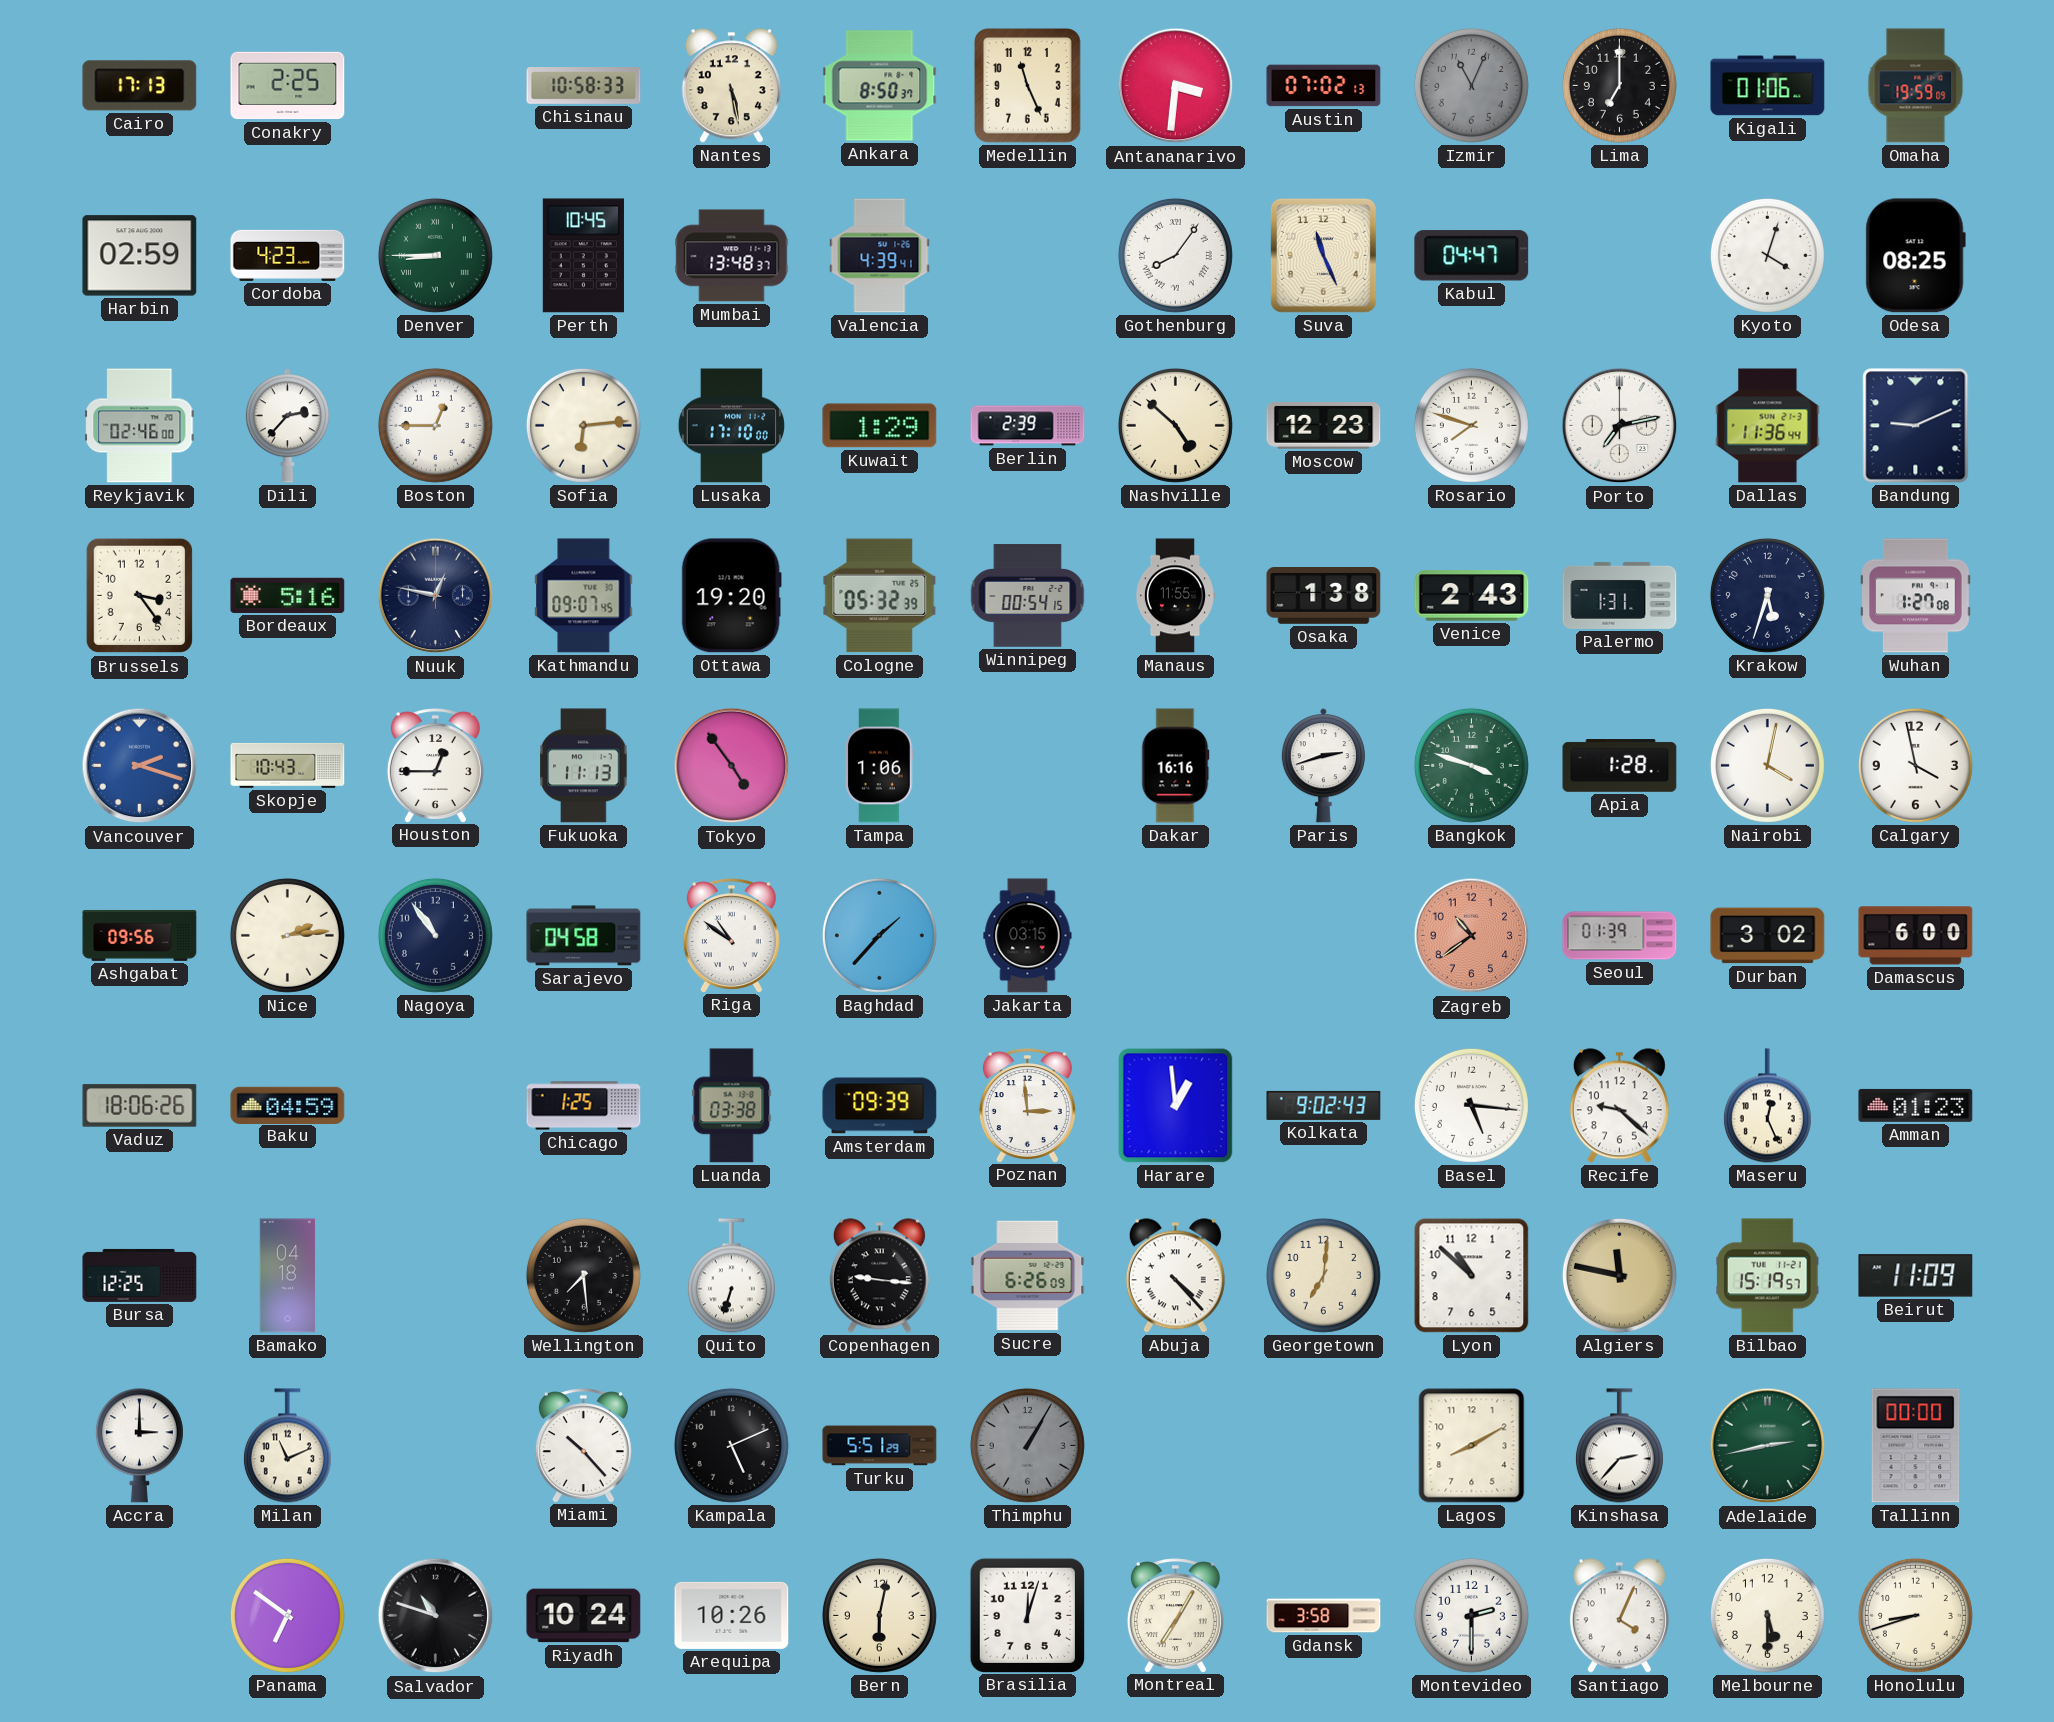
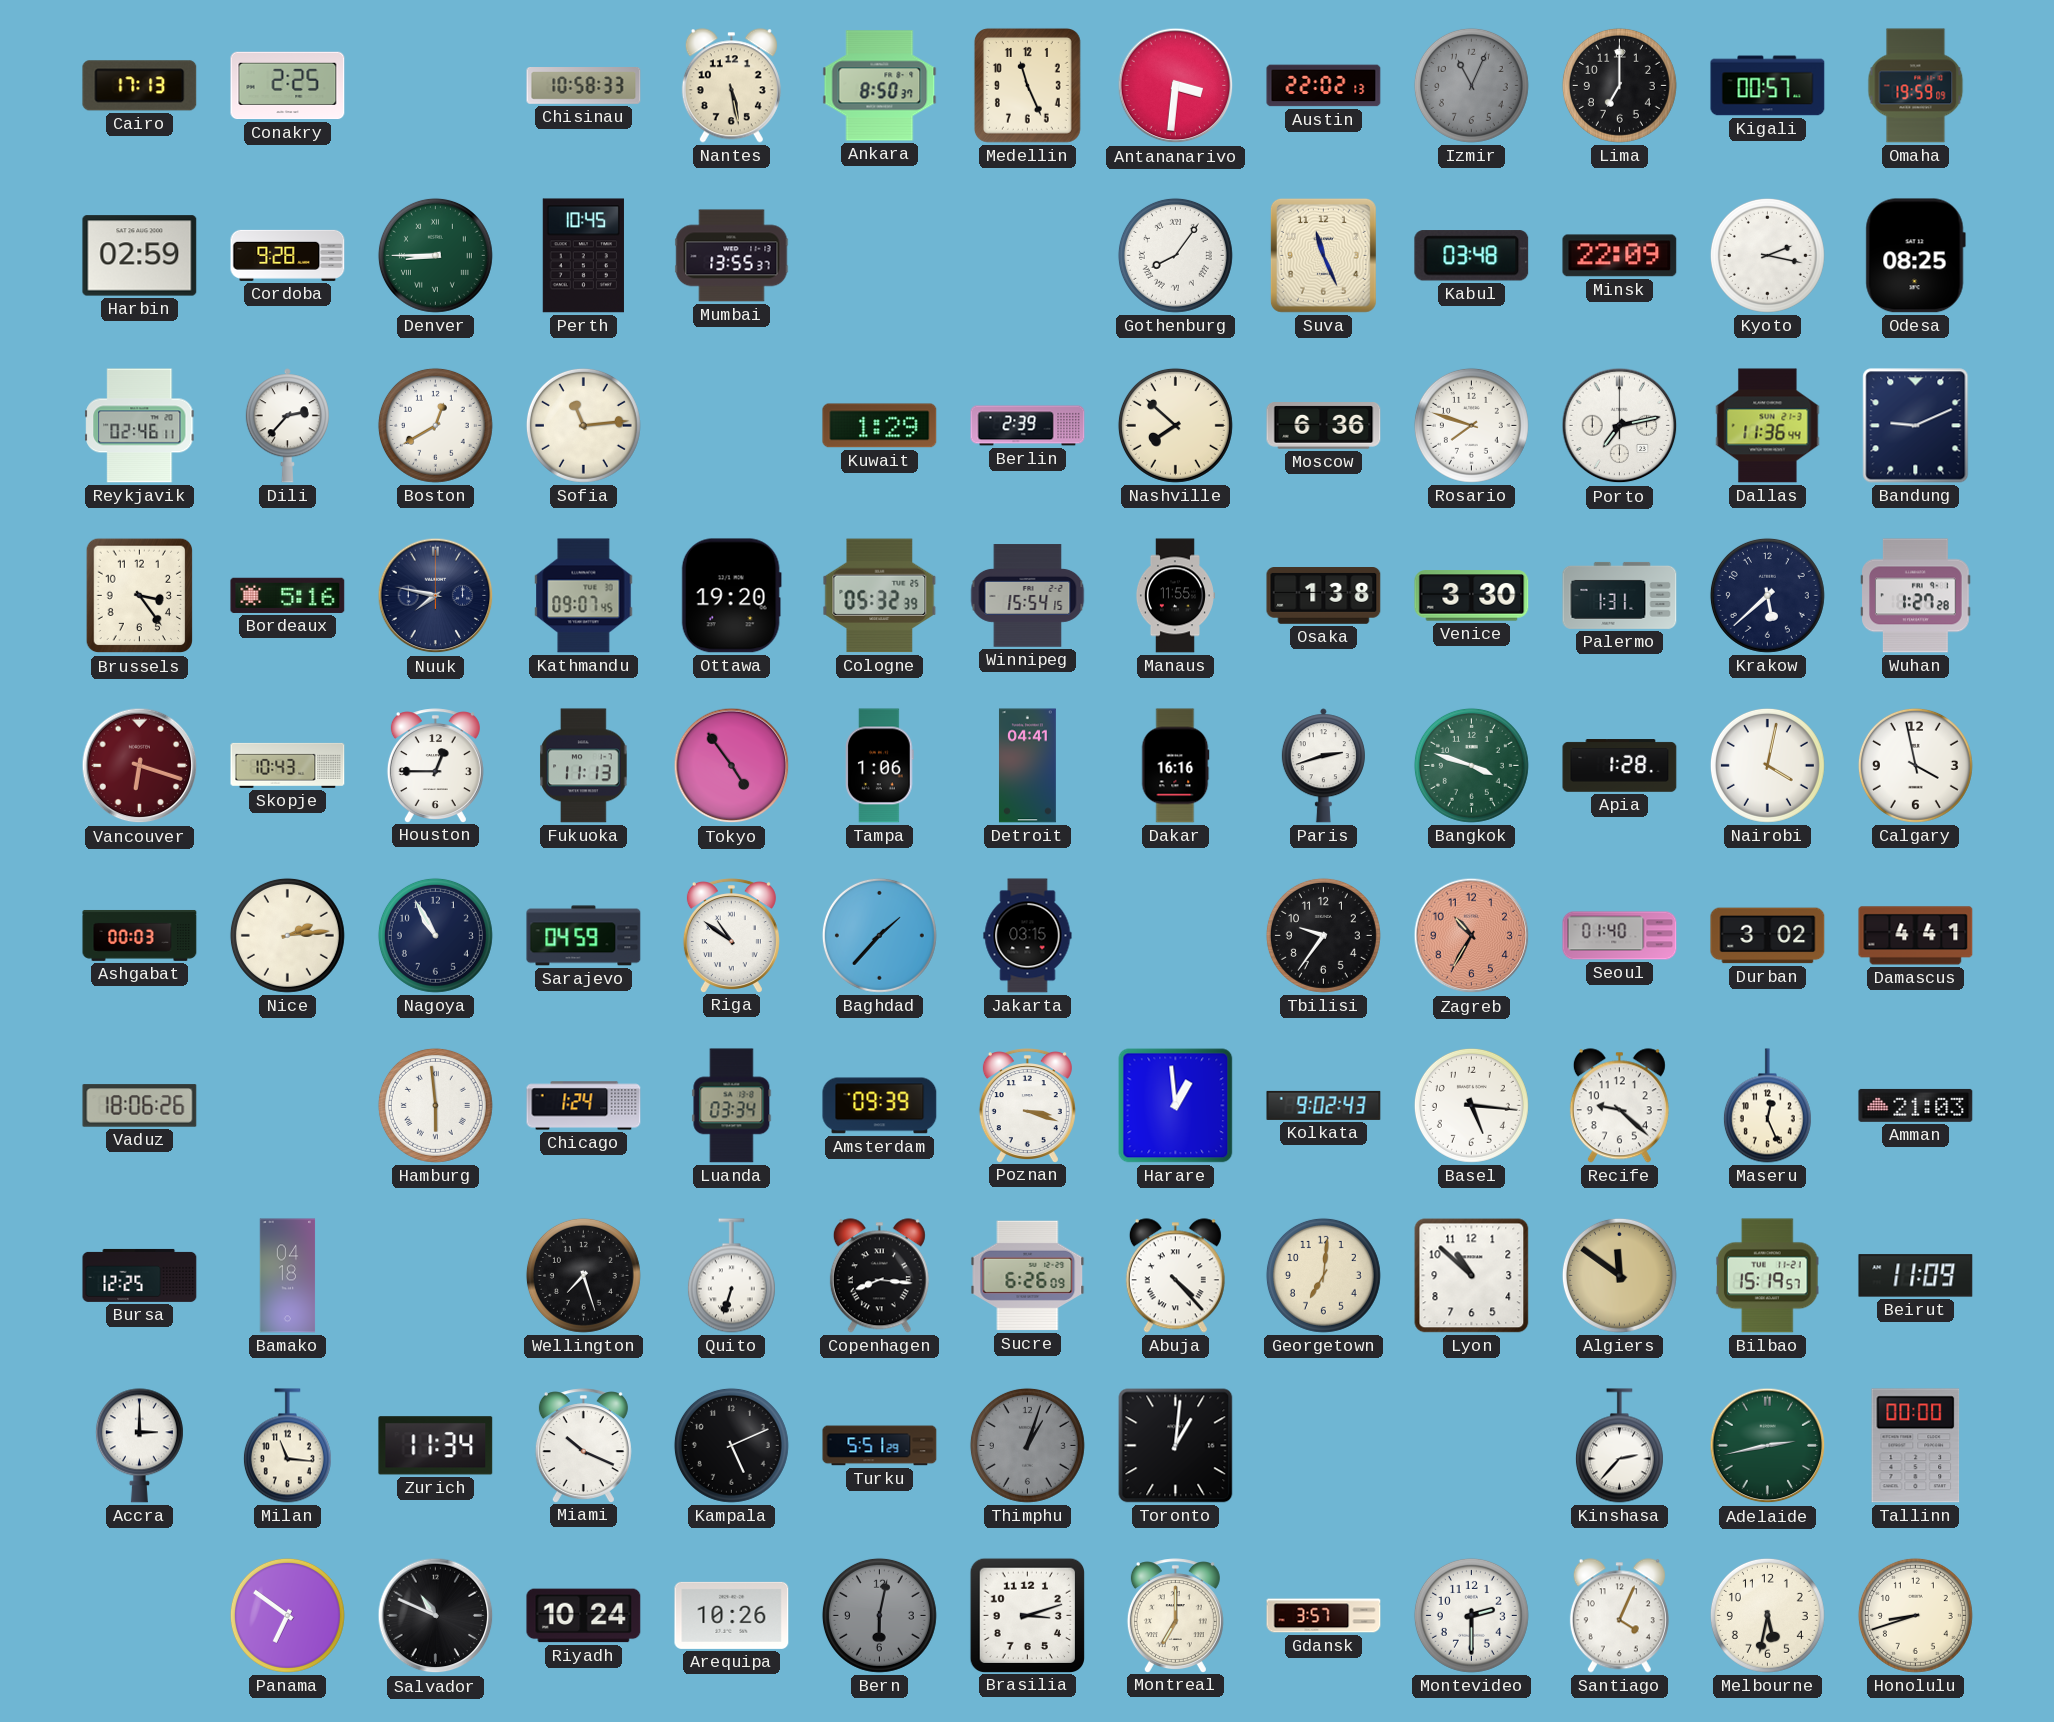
Austin: 07:02 -> 22:02 (1324, 86)
Kigali: 01:06 -> 00:57 (1768, 86)
Cordoba: 4:23 -> 9:28 (288, 255)
Mumbai: 13:48 -> 13:55 (732, 256)
Valencia: 4:39 -> none (880, 256)
Kabul: 04:47 -> 03:48 (1472, 256)
Minsk: none -> 22:09 (1620, 256)
Kyoto: 4:03 -> 2:17 (1767, 255)
Reykjavik: 02:46:00 -> 02:46:11 (140, 426)
Boston: 12:45 -> 12:40 (435, 425)
Sofia: 6:14 -> 11:14 (583, 425)
Lusaka: 17:10 -> none (731, 426)
Nashville: 4:52 -> 7:52 (1175, 425)
Moscow: 12:23 -> 6:36 (1324, 426)
Nuuk: 12:47 -> 7:47 (436, 596)
Winnipeg: 00:54 -> 15:54 (1028, 596)
Venice: 2:43 -> 3:30 (1472, 596)
Krakow: 5:33 -> 5:38 (1767, 595)
Wuhan: 1:27:08 -> 1:27:28 (1916, 596)
Vancouver: 2:18 -> 6:18 (140, 766)
Vancouver dial: blue -> burgundy (140, 766)
Detroit: none -> 04:41 (1027, 766)
Ashgabat: 09:56 -> 00:03 (140, 935)
Nagoya: 10:54 -> 10:55 (435, 935)
Sarajevo: 04:58 -> 04:59 (584, 936)
Tbilisi: none -> 9:36 (1323, 935)
Zagreb: 10:39 -> 10:35 (1472, 936)
Seoul: 01:39 -> 01:40 (1620, 936)
Damascus: 6:00 -> 4:41 (1916, 936)
Baku: 04:59 -> none (288, 1105)
Hamburg: none -> 5:59 (435, 1105)
Chicago: 1:25 -> 1:24 (584, 1106)
Luanda: 03:38 -> 03:34 (732, 1106)
Poznan: 2:59 -> 3:18 (1027, 1105)
Amman: 01:23 -> 21:03 (1916, 1105)
Wellington: 7:29 -> 7:27 (583, 1275)
Copenhagen: 9:16 -> 8:16 (879, 1276)
Algiers: 11:47 -> 11:51 (1619, 1275)
Milan: 11:11 -> 11:16 (287, 1446)
Zurich: none -> 11:34 (436, 1446)
Miami: 10:23 -> 10:19 (583, 1445)
Thimphu: 1:05 -> 1:03 (1027, 1445)
Toronto: none -> 1:01 (1176, 1446)
Lagos: 8:10 -> none (1472, 1446)
Salvador: 10:48 -> 10:49 (436, 1616)
Bern dial: cream -> grey (879, 1615)
Brasilia: 12:03 -> 3:12 (1027, 1615)
Montreal: 7:05 -> 7:00 (1175, 1615)
Gdansk: 3:58 -> 3:57 (1324, 1616)
Melbourne: 5:30 -> 5:32 (1767, 1615)
